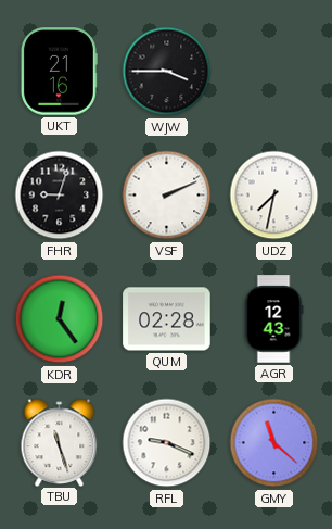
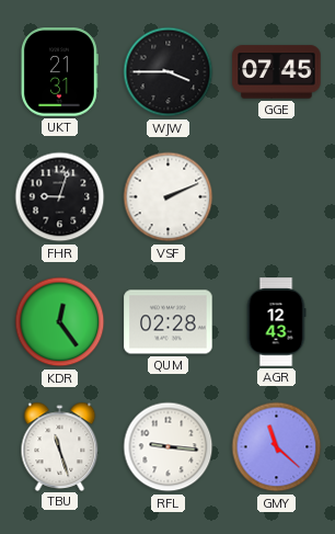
UKT: 21:16 -> 21:31 (59, 72)
GGE: none -> 07:45 (277, 72)
UDZ: 7:32 -> none (274, 196)
RFL: 9:19 -> 9:16 (169, 447)
